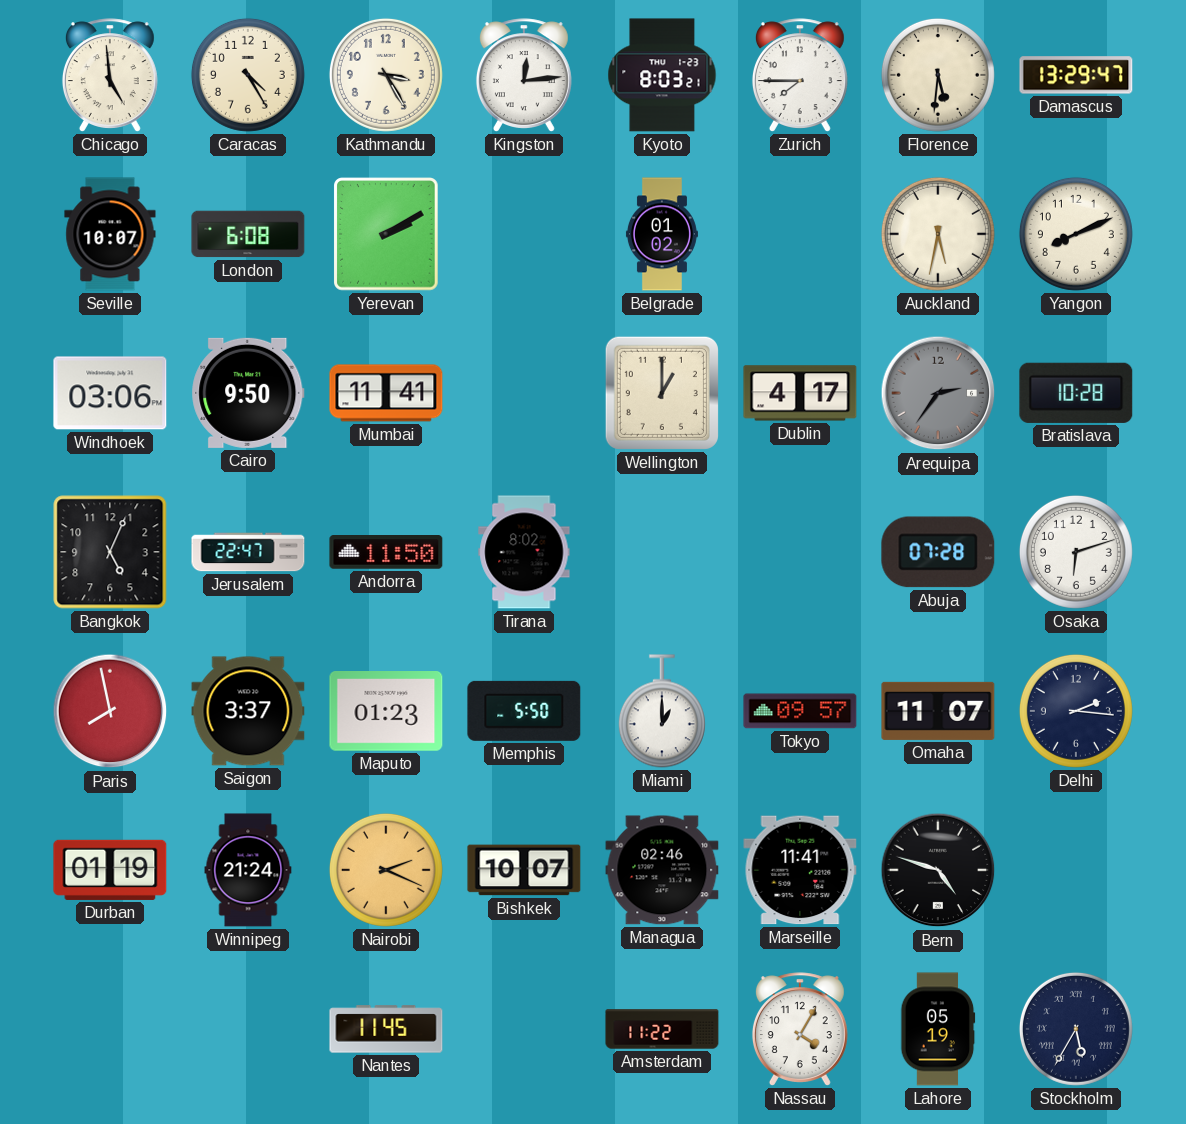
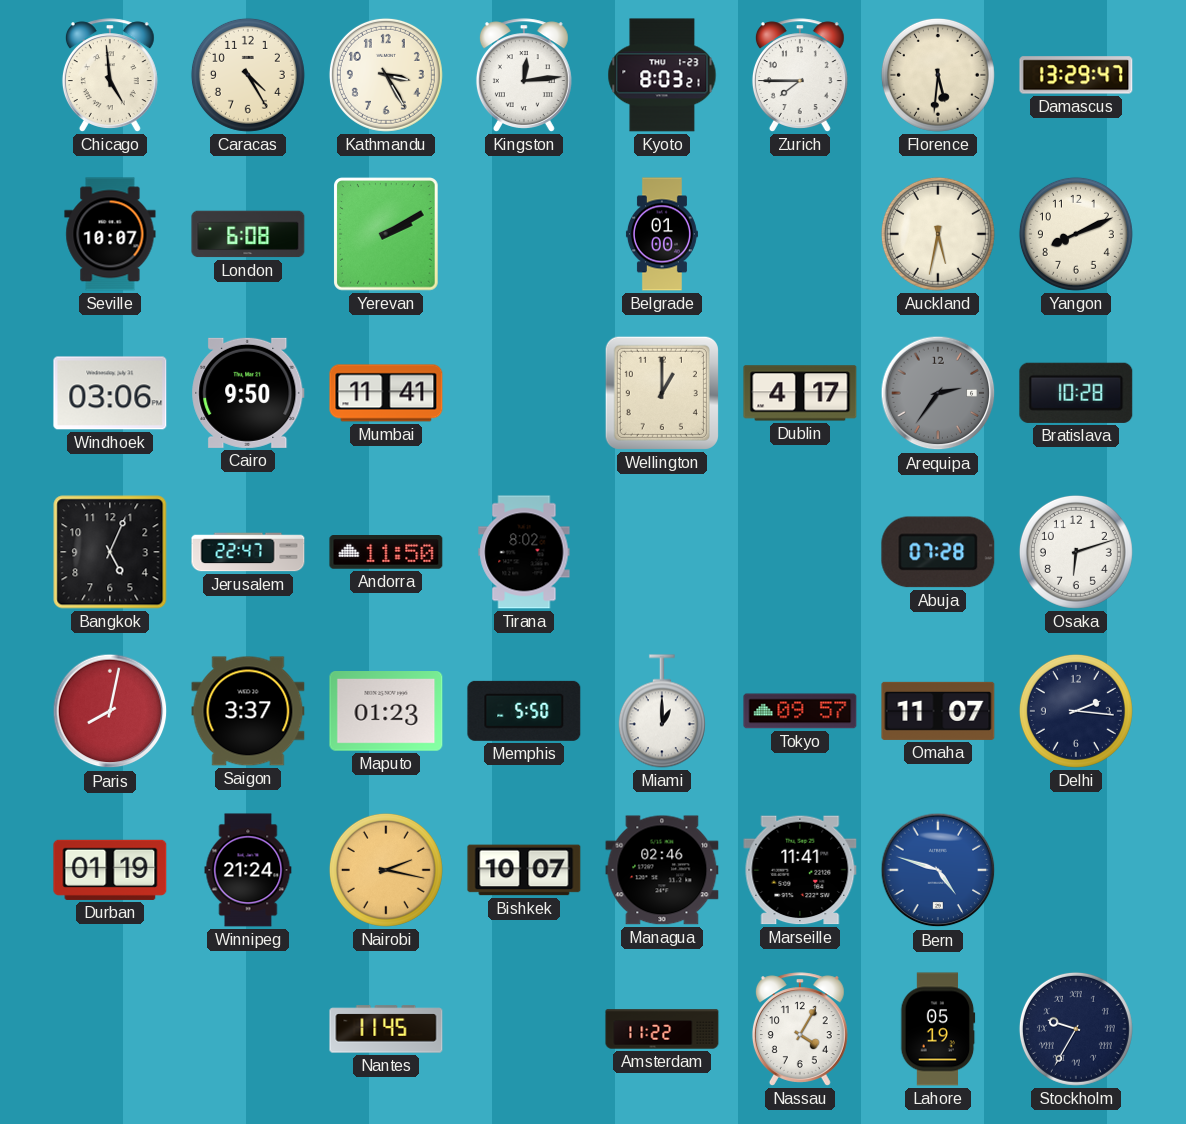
Belgrade: 01:02 -> 01:00 (662, 234)
Paris: 7:58 -> 8:02 (110, 711)
Nairobi: 2:19 -> 2:17 (386, 870)
Bern dial: black -> blue (938, 870)
Stockholm: 5:35 -> 9:35 (1076, 1029)
